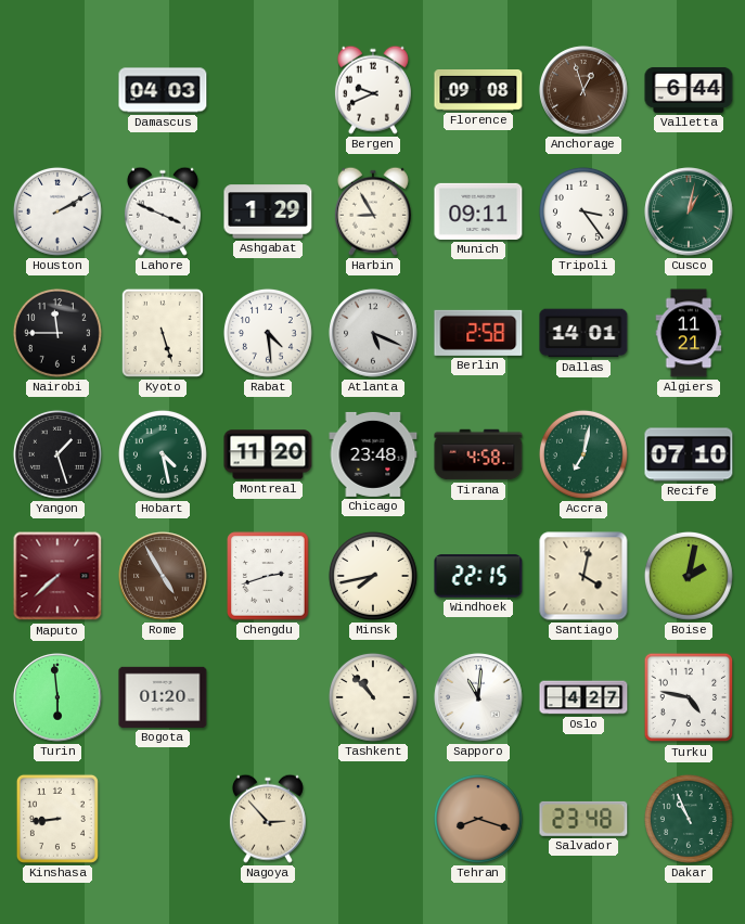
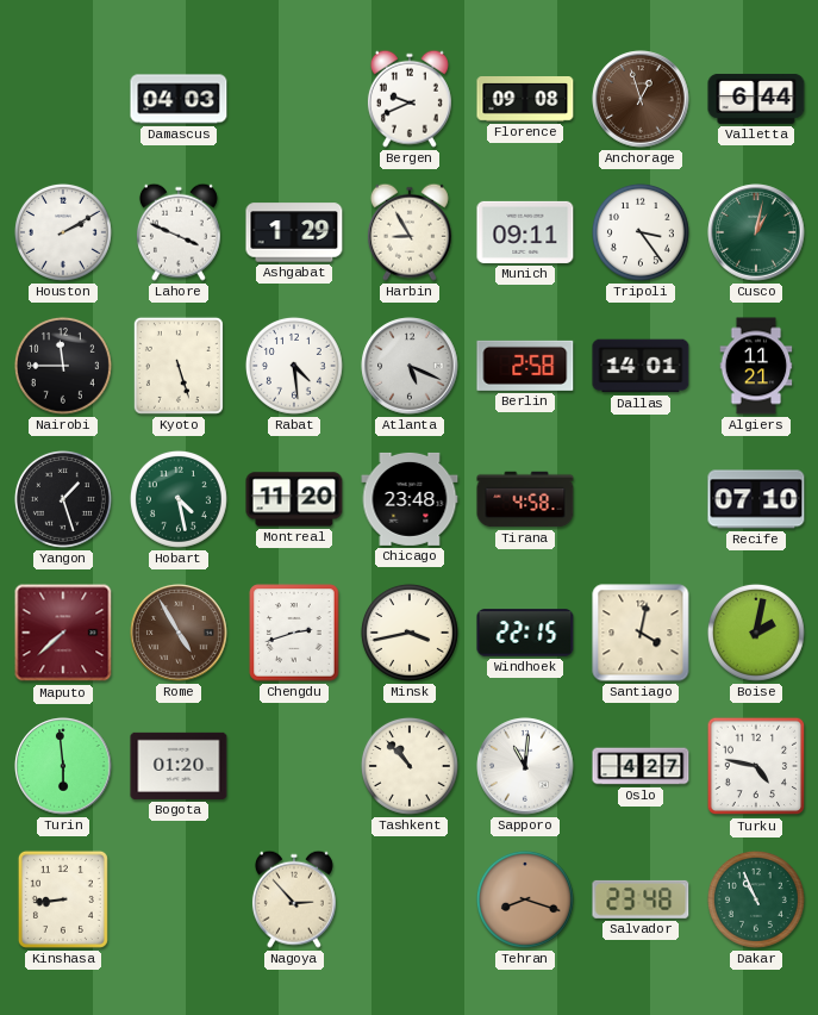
Accra: 7:02 -> none (583, 454)
Minsk: 7:43 -> 3:43 (410, 633)
